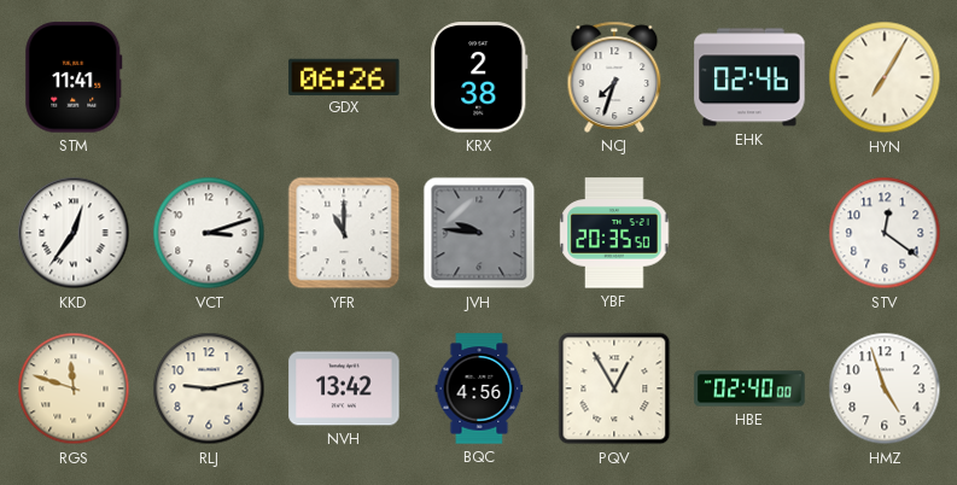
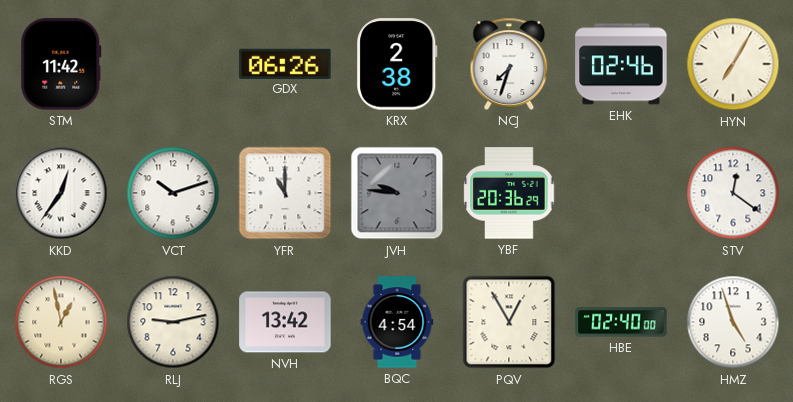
STM: 11:41 -> 11:42 (61, 64)
VCT: 3:12 -> 10:12 (173, 193)
YBF: 20:35 -> 20:36 (509, 193)
RGS: 11:48 -> 12:58 (61, 322)
BQC: 4:56 -> 4:54 (397, 322)
